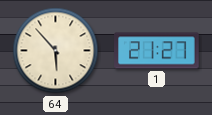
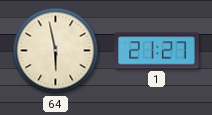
64: 5:53 -> 5:58 (56, 51)
